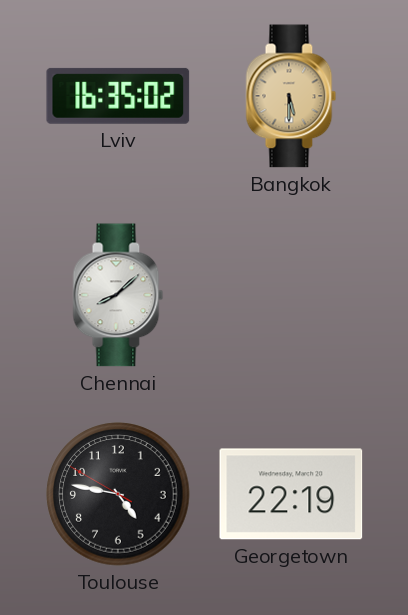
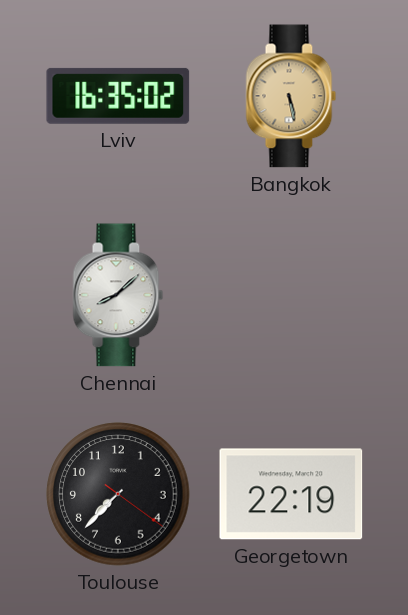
Bangkok: 5:30 -> 5:28 (291, 96)
Toulouse: 4:46 -> 7:37 (118, 494)
